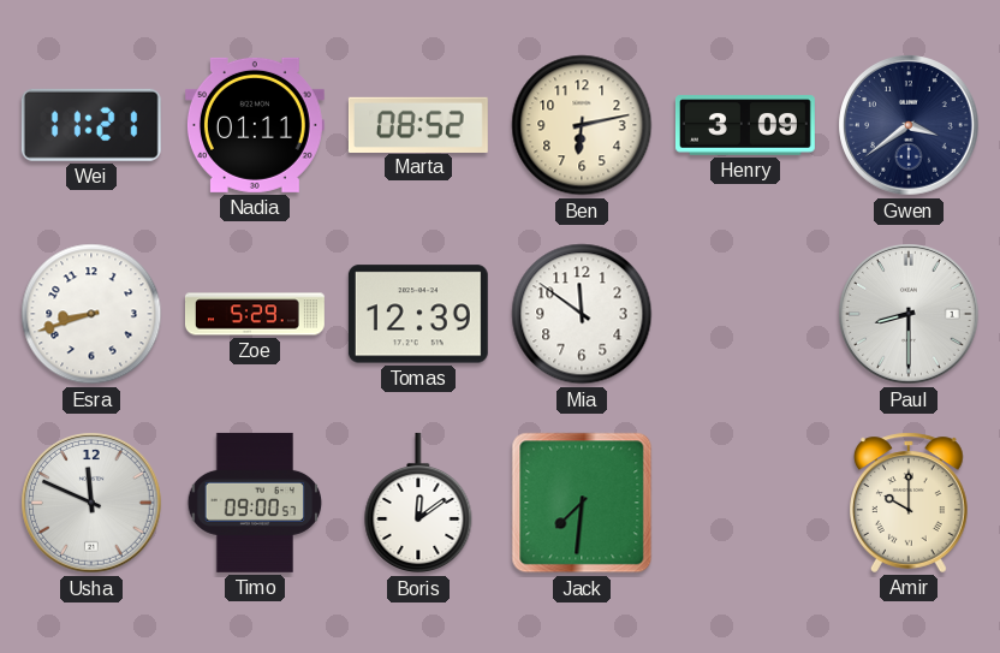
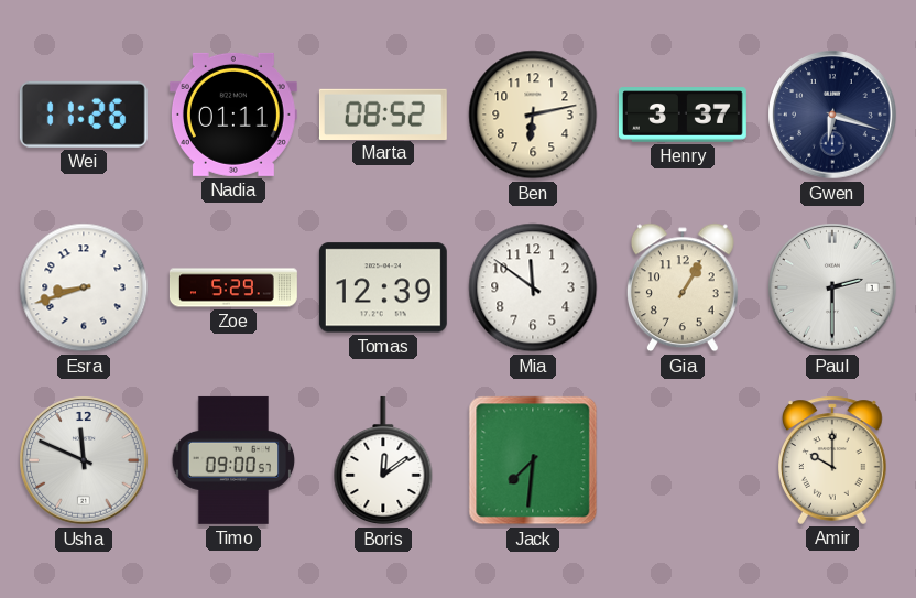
Wei: 11:21 -> 11:26 (84, 115)
Henry: 3:09 -> 3:37 (683, 115)
Gwen: 3:39 -> 6:18 (832, 115)
Gia: none -> 1:05 (683, 287)
Paul: 8:30 -> 2:30 (832, 287)
